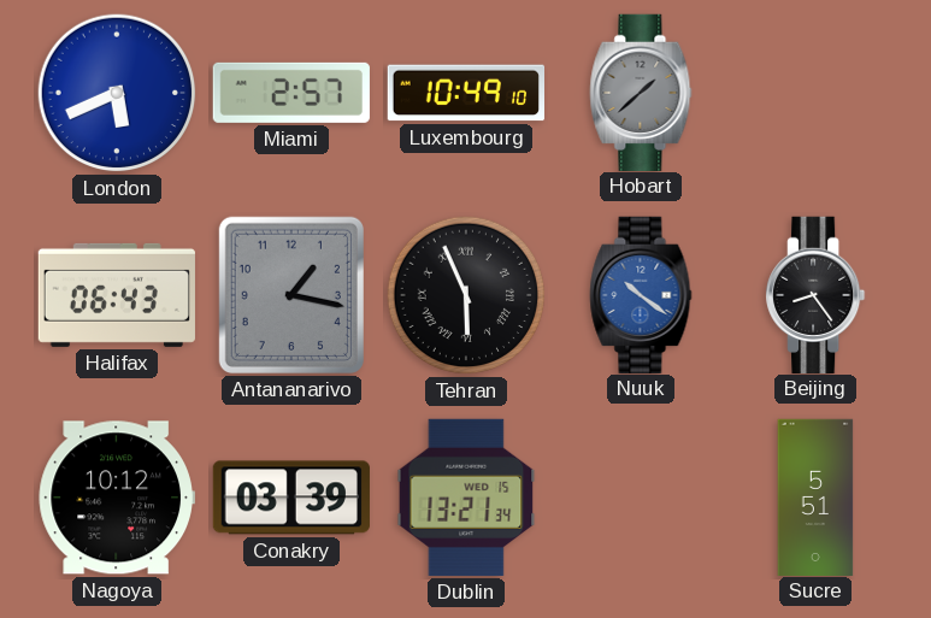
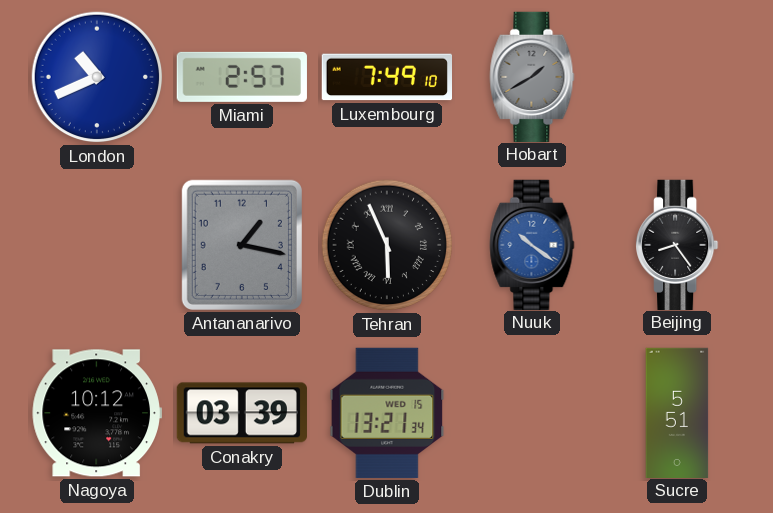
London: 5:41 -> 10:41 (97, 77)
Luxembourg: 10:49 -> 7:49 (386, 77)
Hobart: 1:38 -> 1:40 (532, 76)
Halifax: 06:43 -> none (117, 295)
